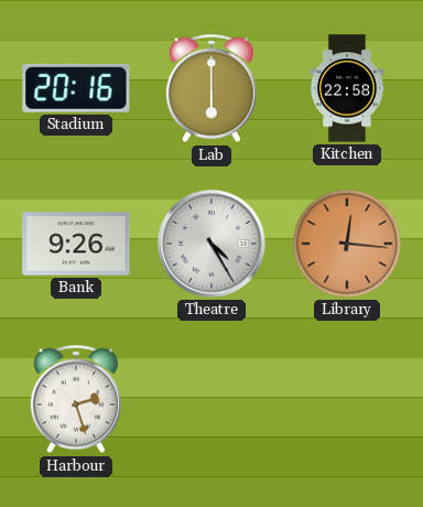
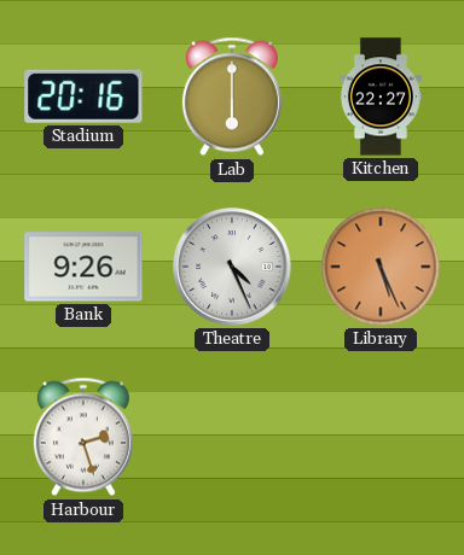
Kitchen: 22:58 -> 22:27 (381, 97)
Theatre: 4:25 -> 4:26 (232, 267)
Library: 12:16 -> 5:26 (381, 267)
